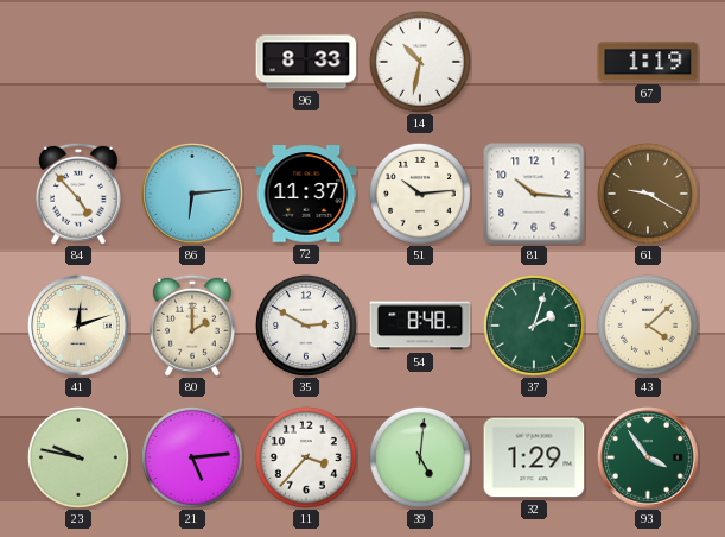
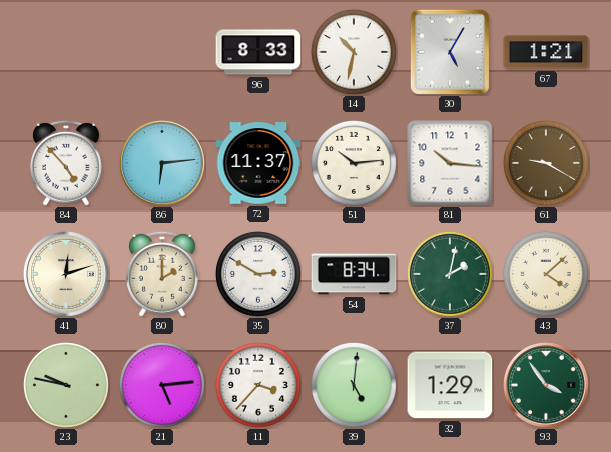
30: none -> 5:05 (450, 52)
67: 1:19 -> 1:21 (546, 52)
54: 8:48 -> 8:34 (354, 274)
37: 2:03 -> 2:02 (450, 274)
